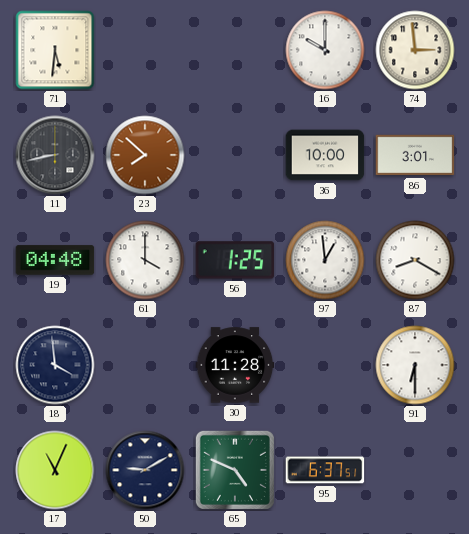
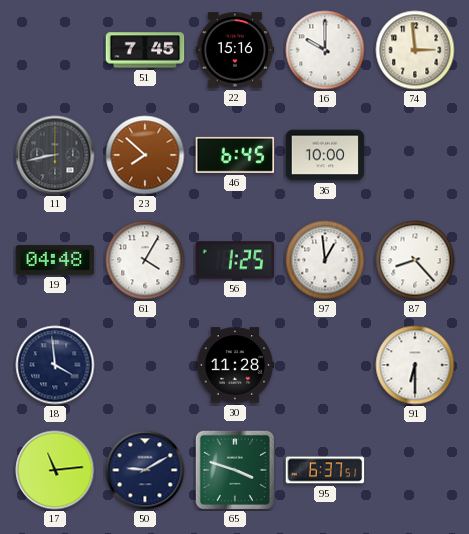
71: 5:31 -> none (55, 50)
51: none -> 7:45 (145, 50)
22: none -> 15:16 (235, 50)
46: none -> 6:45 (235, 155)
86: 3:01 -> none (415, 155)
61: 4:00 -> 4:05 (145, 260)
87: 8:20 -> 8:23 (415, 260)
17: 11:04 -> 11:14 (55, 470)
65: 4:49 -> 3:48 (235, 470)
